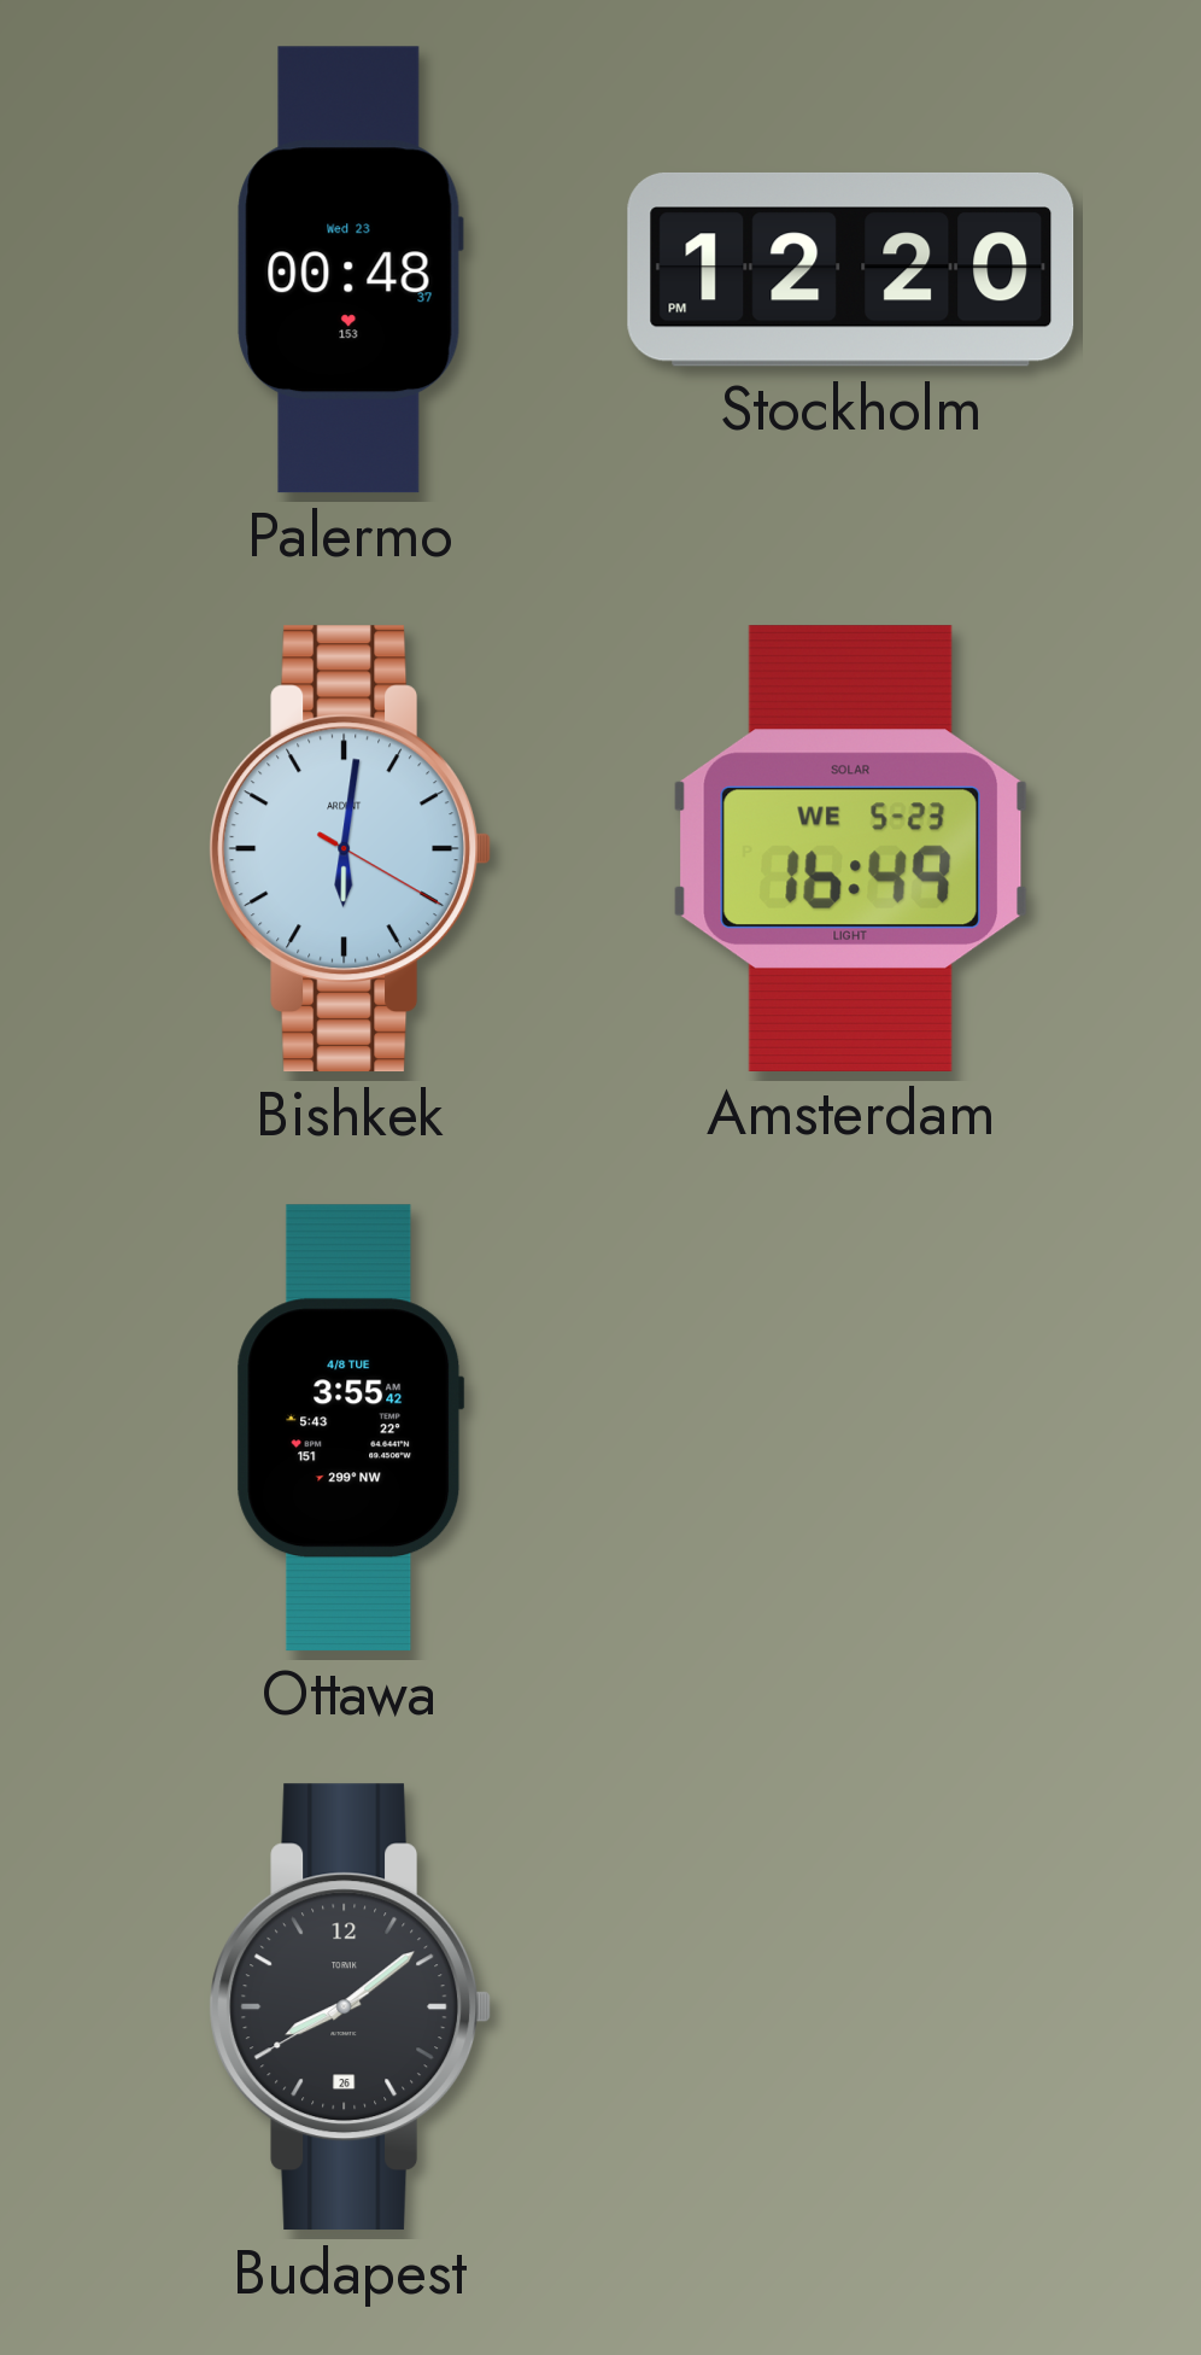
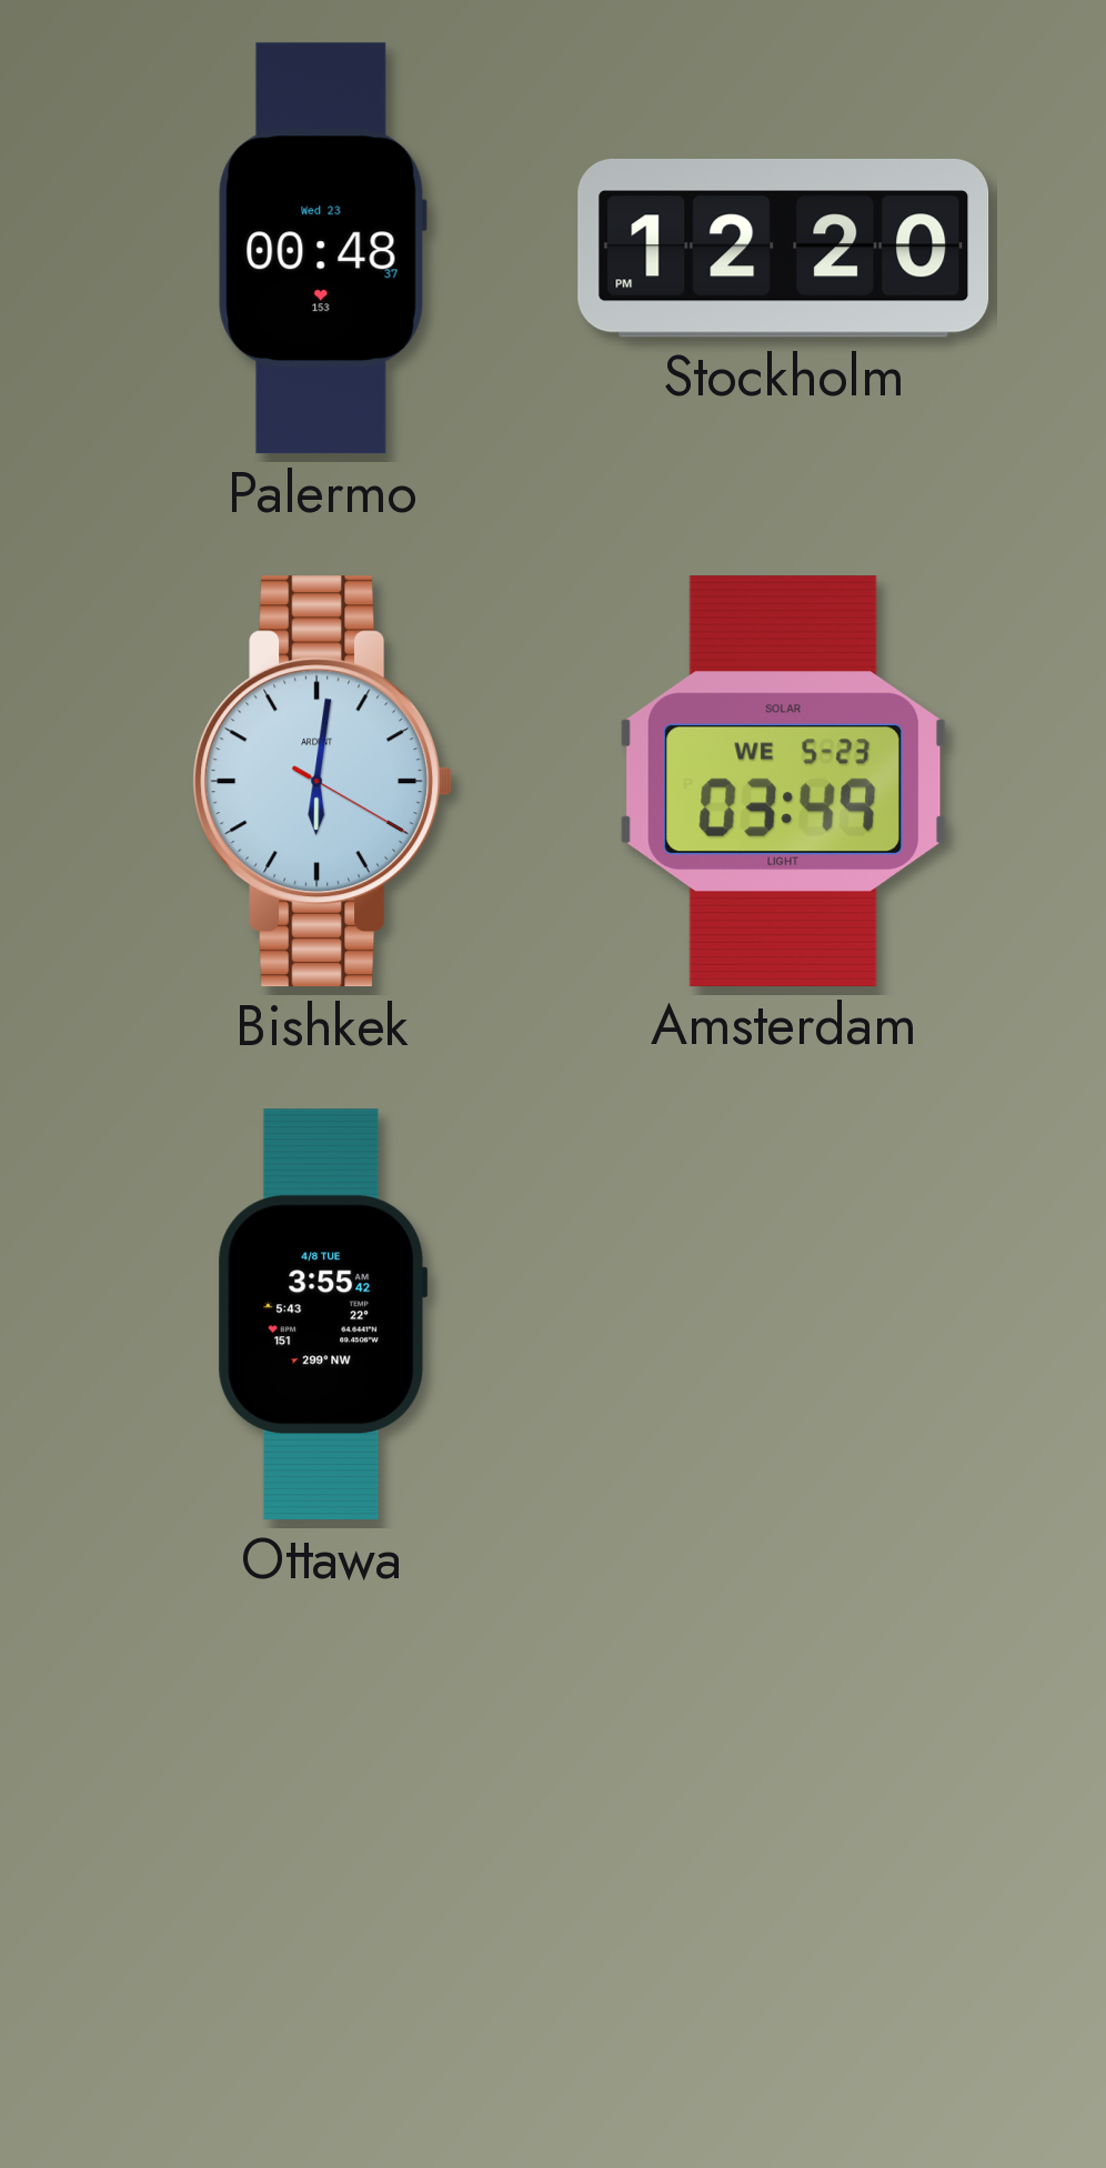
Amsterdam: 16:49 -> 03:49 (783, 781)
Budapest: 8:08 -> none (351, 2008)
